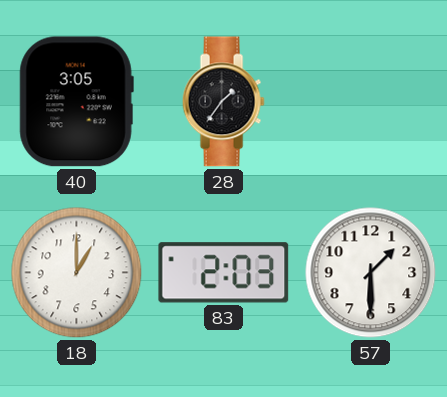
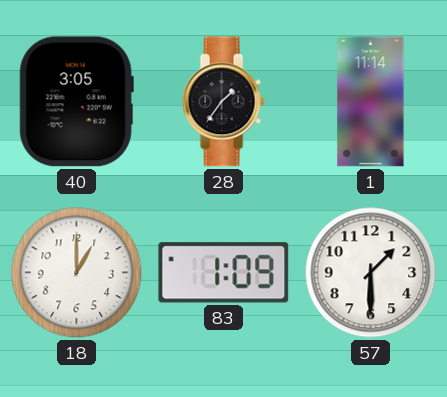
1: none -> 11:14 (371, 102)
83: 2:03 -> 1:09 (224, 273)
